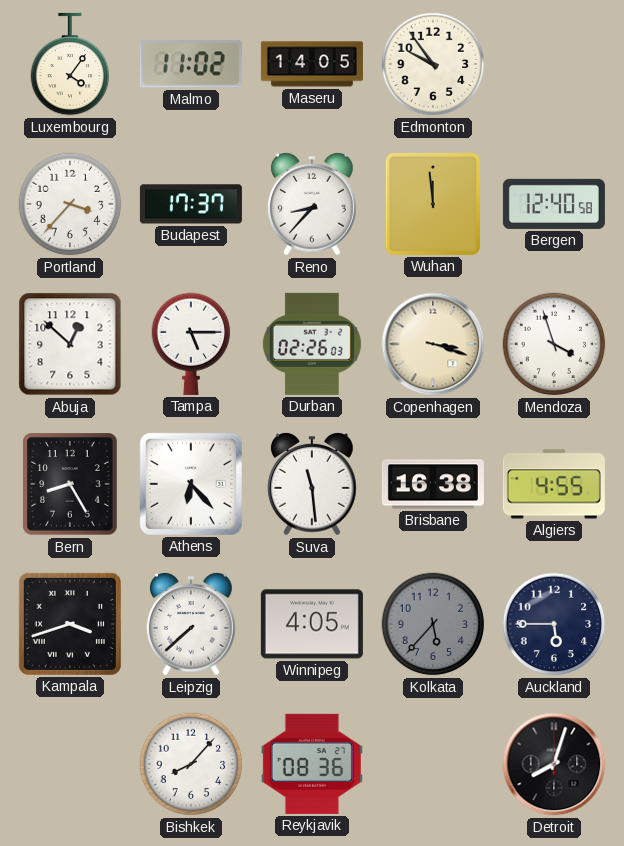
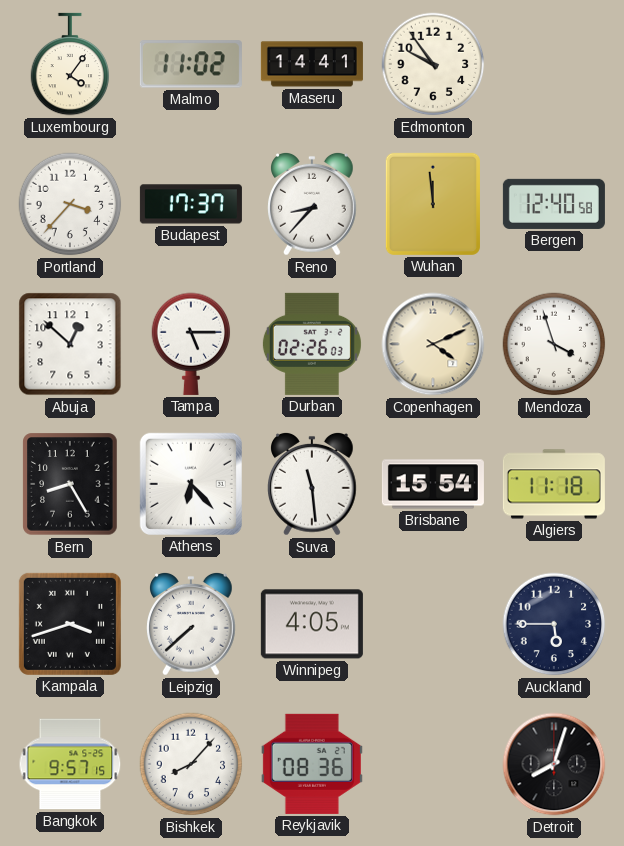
Maseru: 14:05 -> 14:41 (312, 64)
Copenhagen: 3:18 -> 4:11 (433, 344)
Brisbane: 16:38 -> 15:54 (433, 484)
Algiers: 4:55 -> 11:18 (554, 484)
Kolkata: 5:37 -> none (433, 624)
Bangkok: none -> 9:57 (70, 764)
